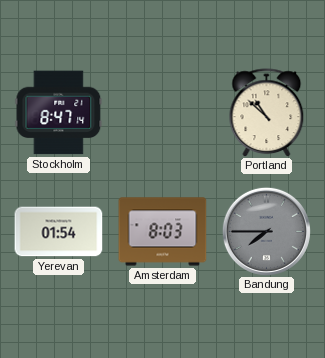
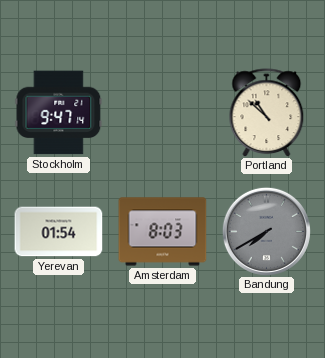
Stockholm: 8:47 -> 9:47 (59, 113)
Bandung: 7:45 -> 7:40 (266, 231)
